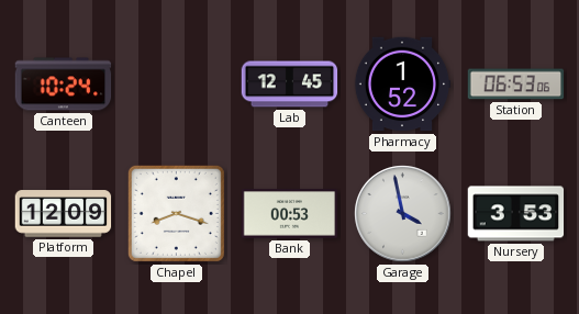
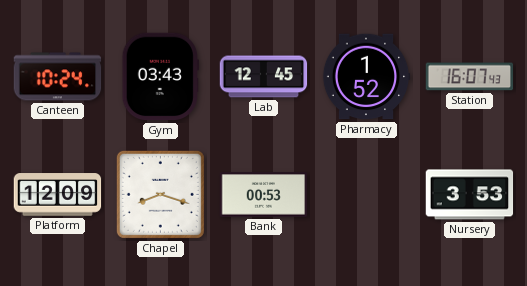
Gym: none -> 03:43 (160, 77)
Station: 06:53 -> 16:07 (470, 77)
Garage: 3:58 -> none (403, 214)
